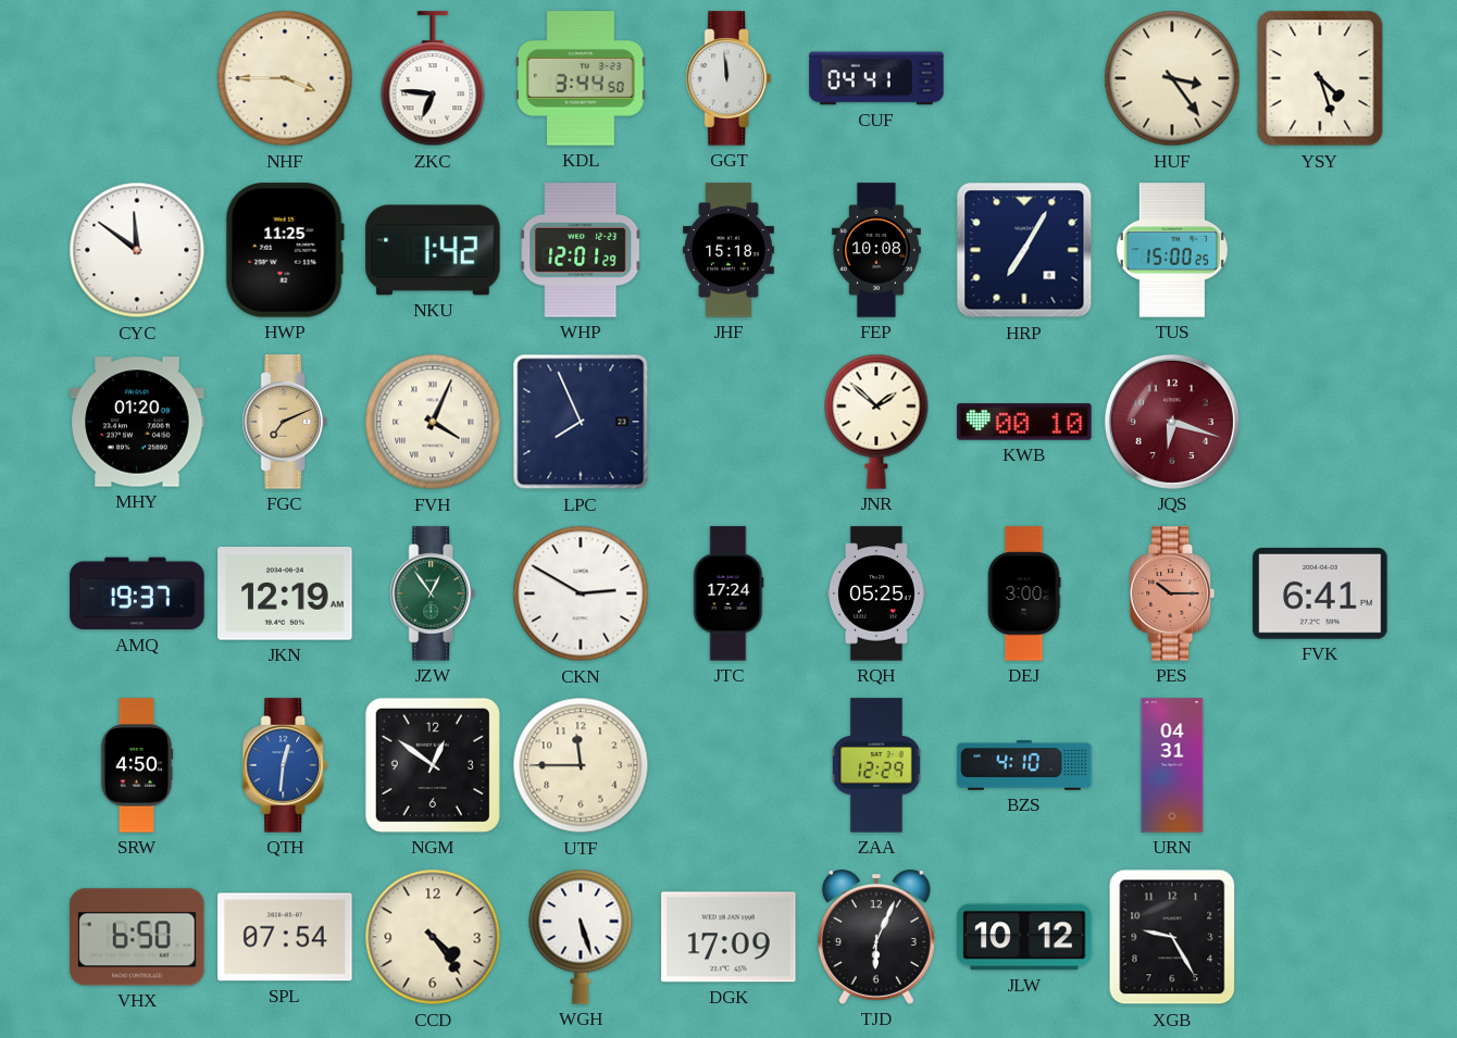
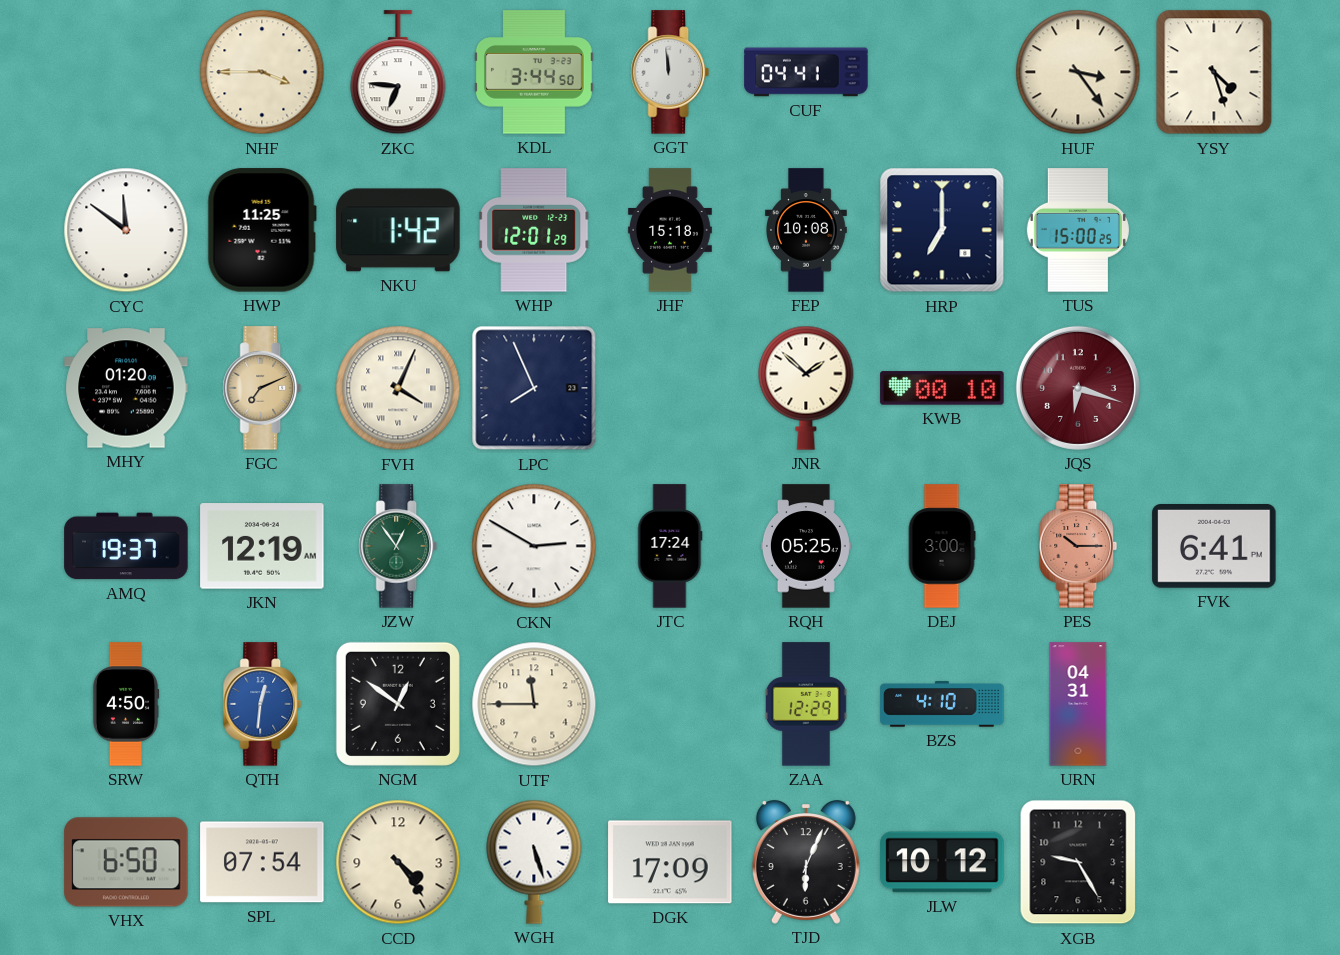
HRP: 7:05 -> 7:00 (942, 230)
